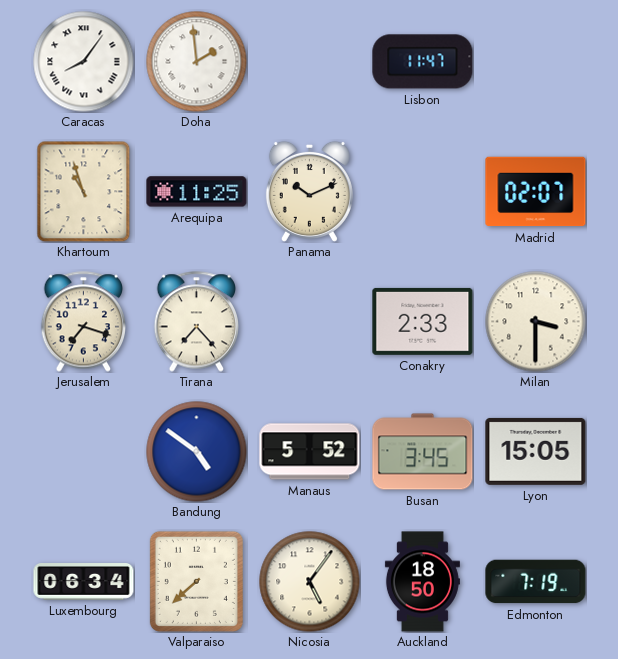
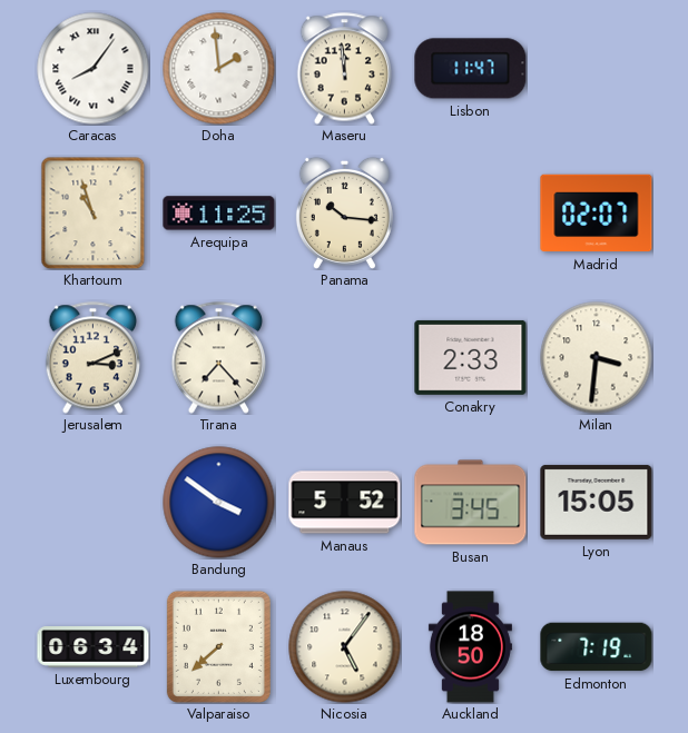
Maseru: none -> 11:59 (345, 69)
Panama: 10:11 -> 10:16 (344, 212)
Jerusalem: 7:18 -> 3:11 (94, 358)
Milan: 3:30 -> 3:31 (597, 358)
Bandung: 4:51 -> 3:51 (219, 503)
